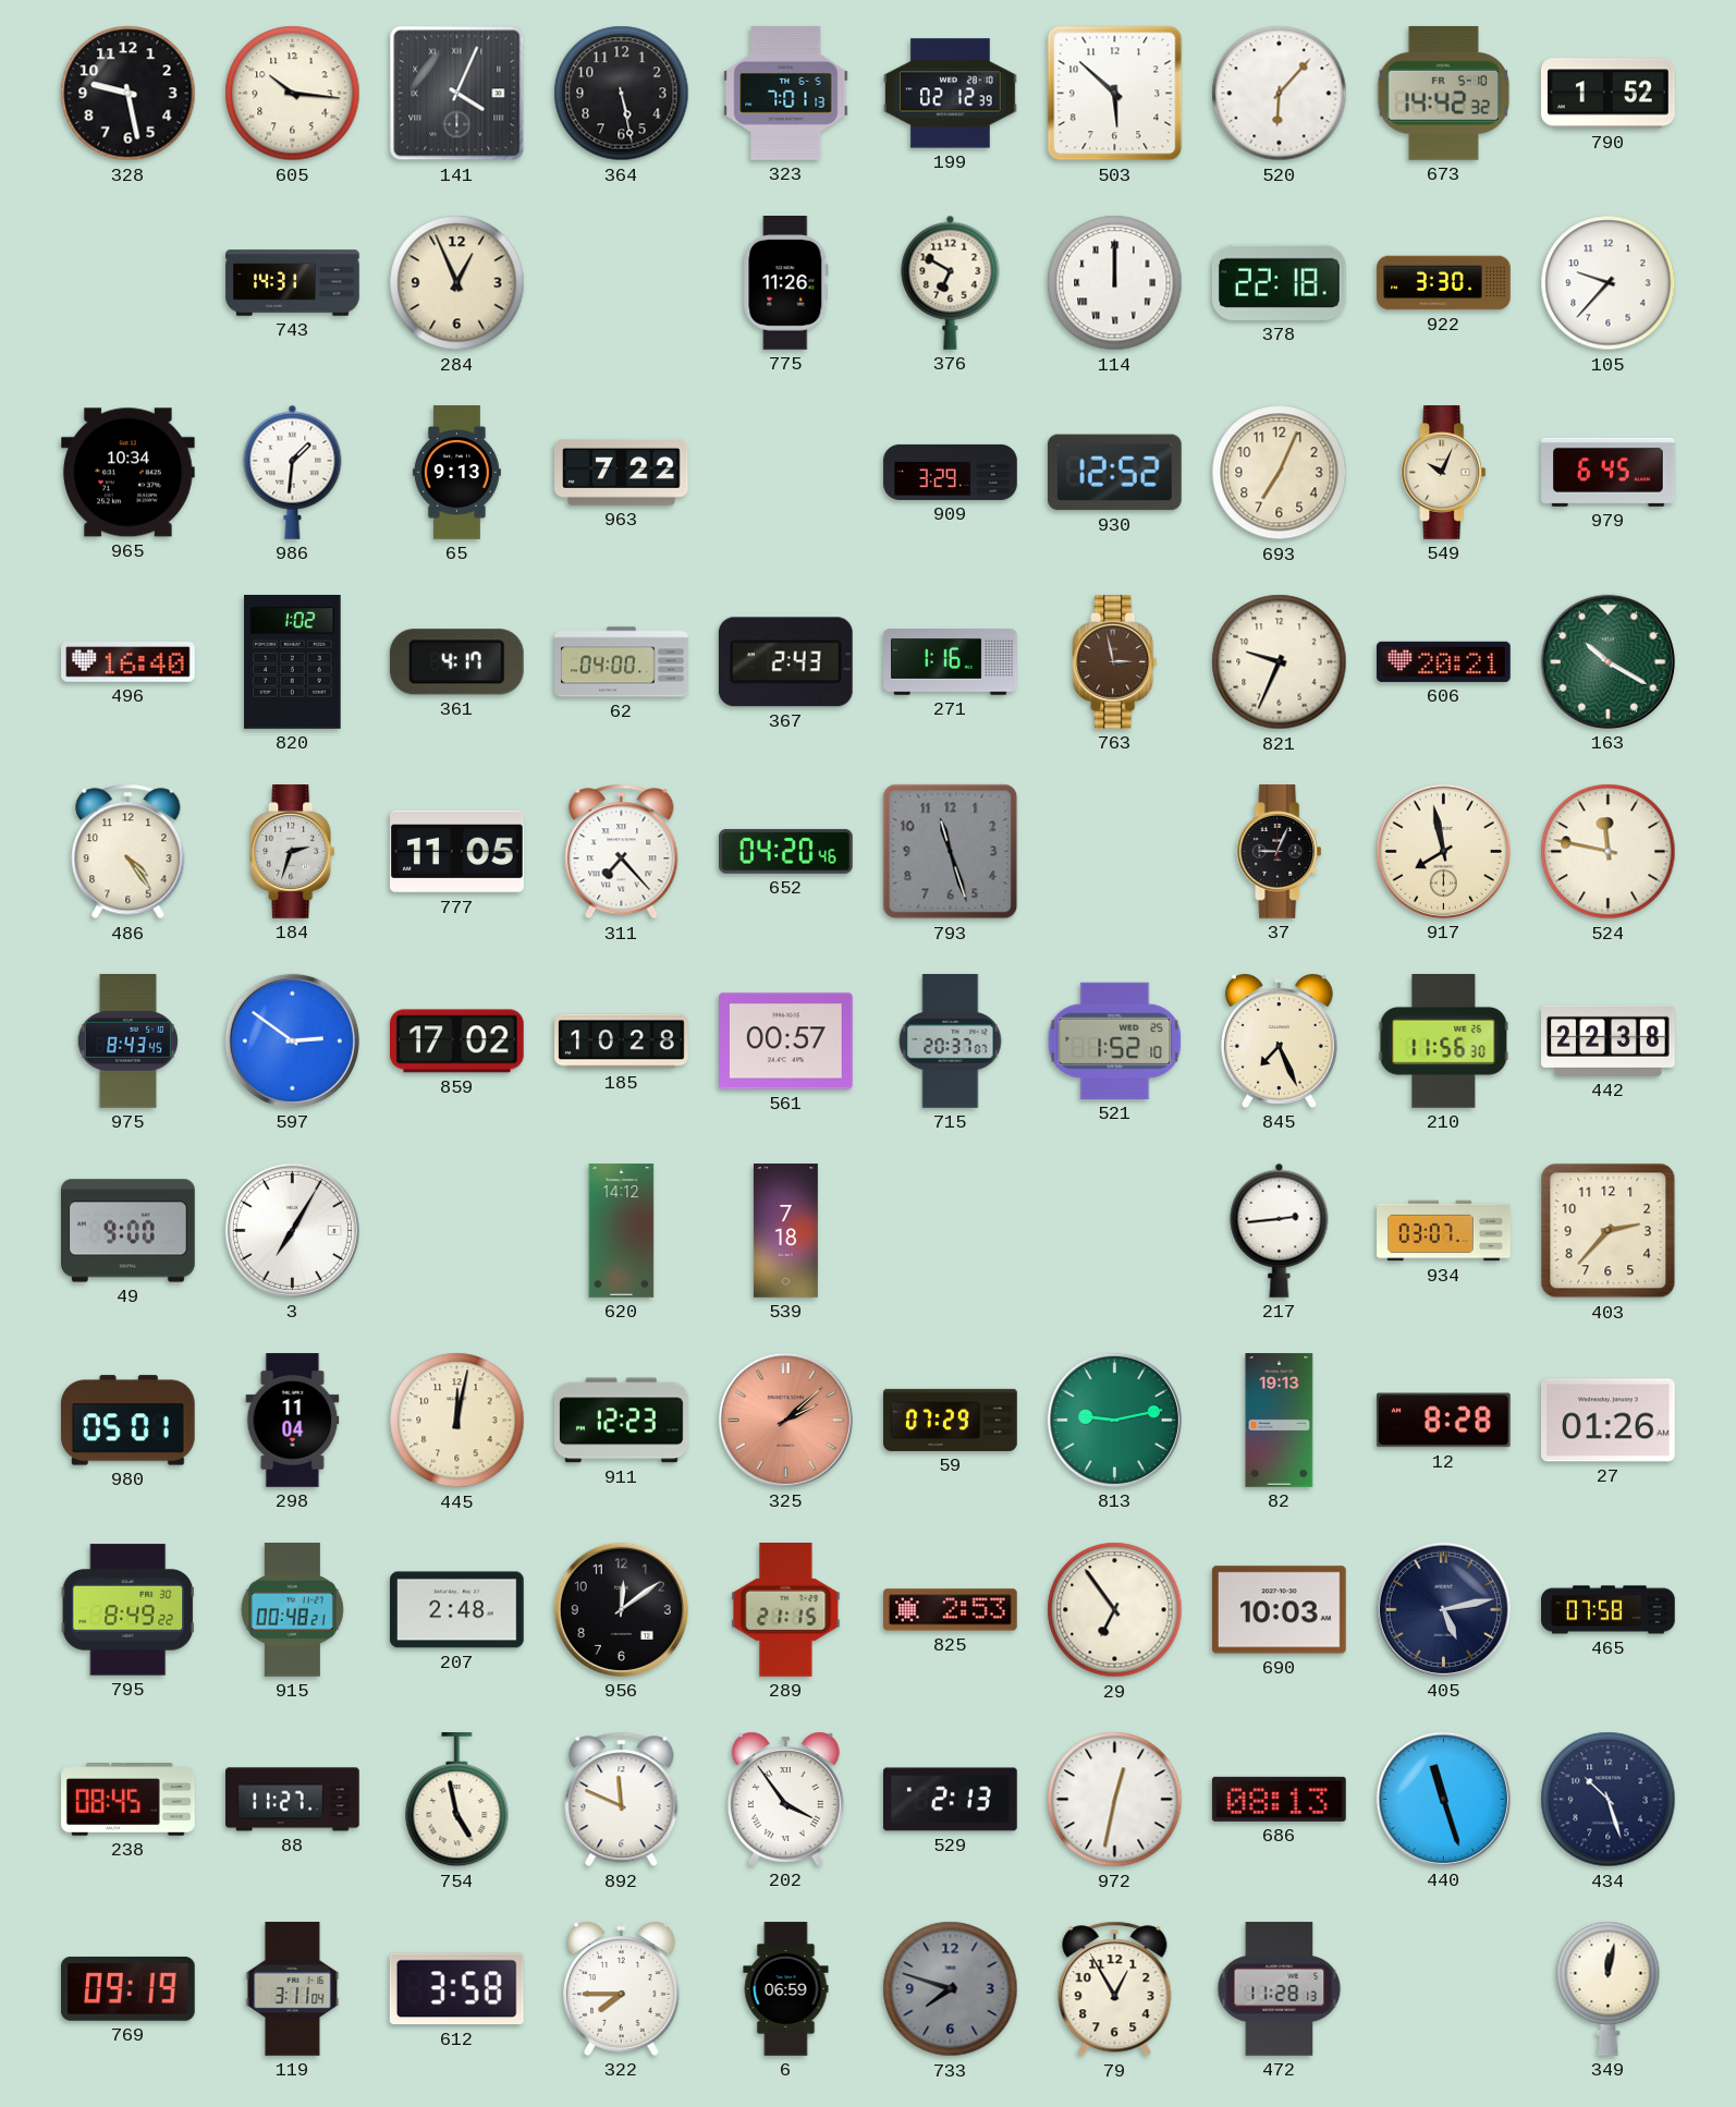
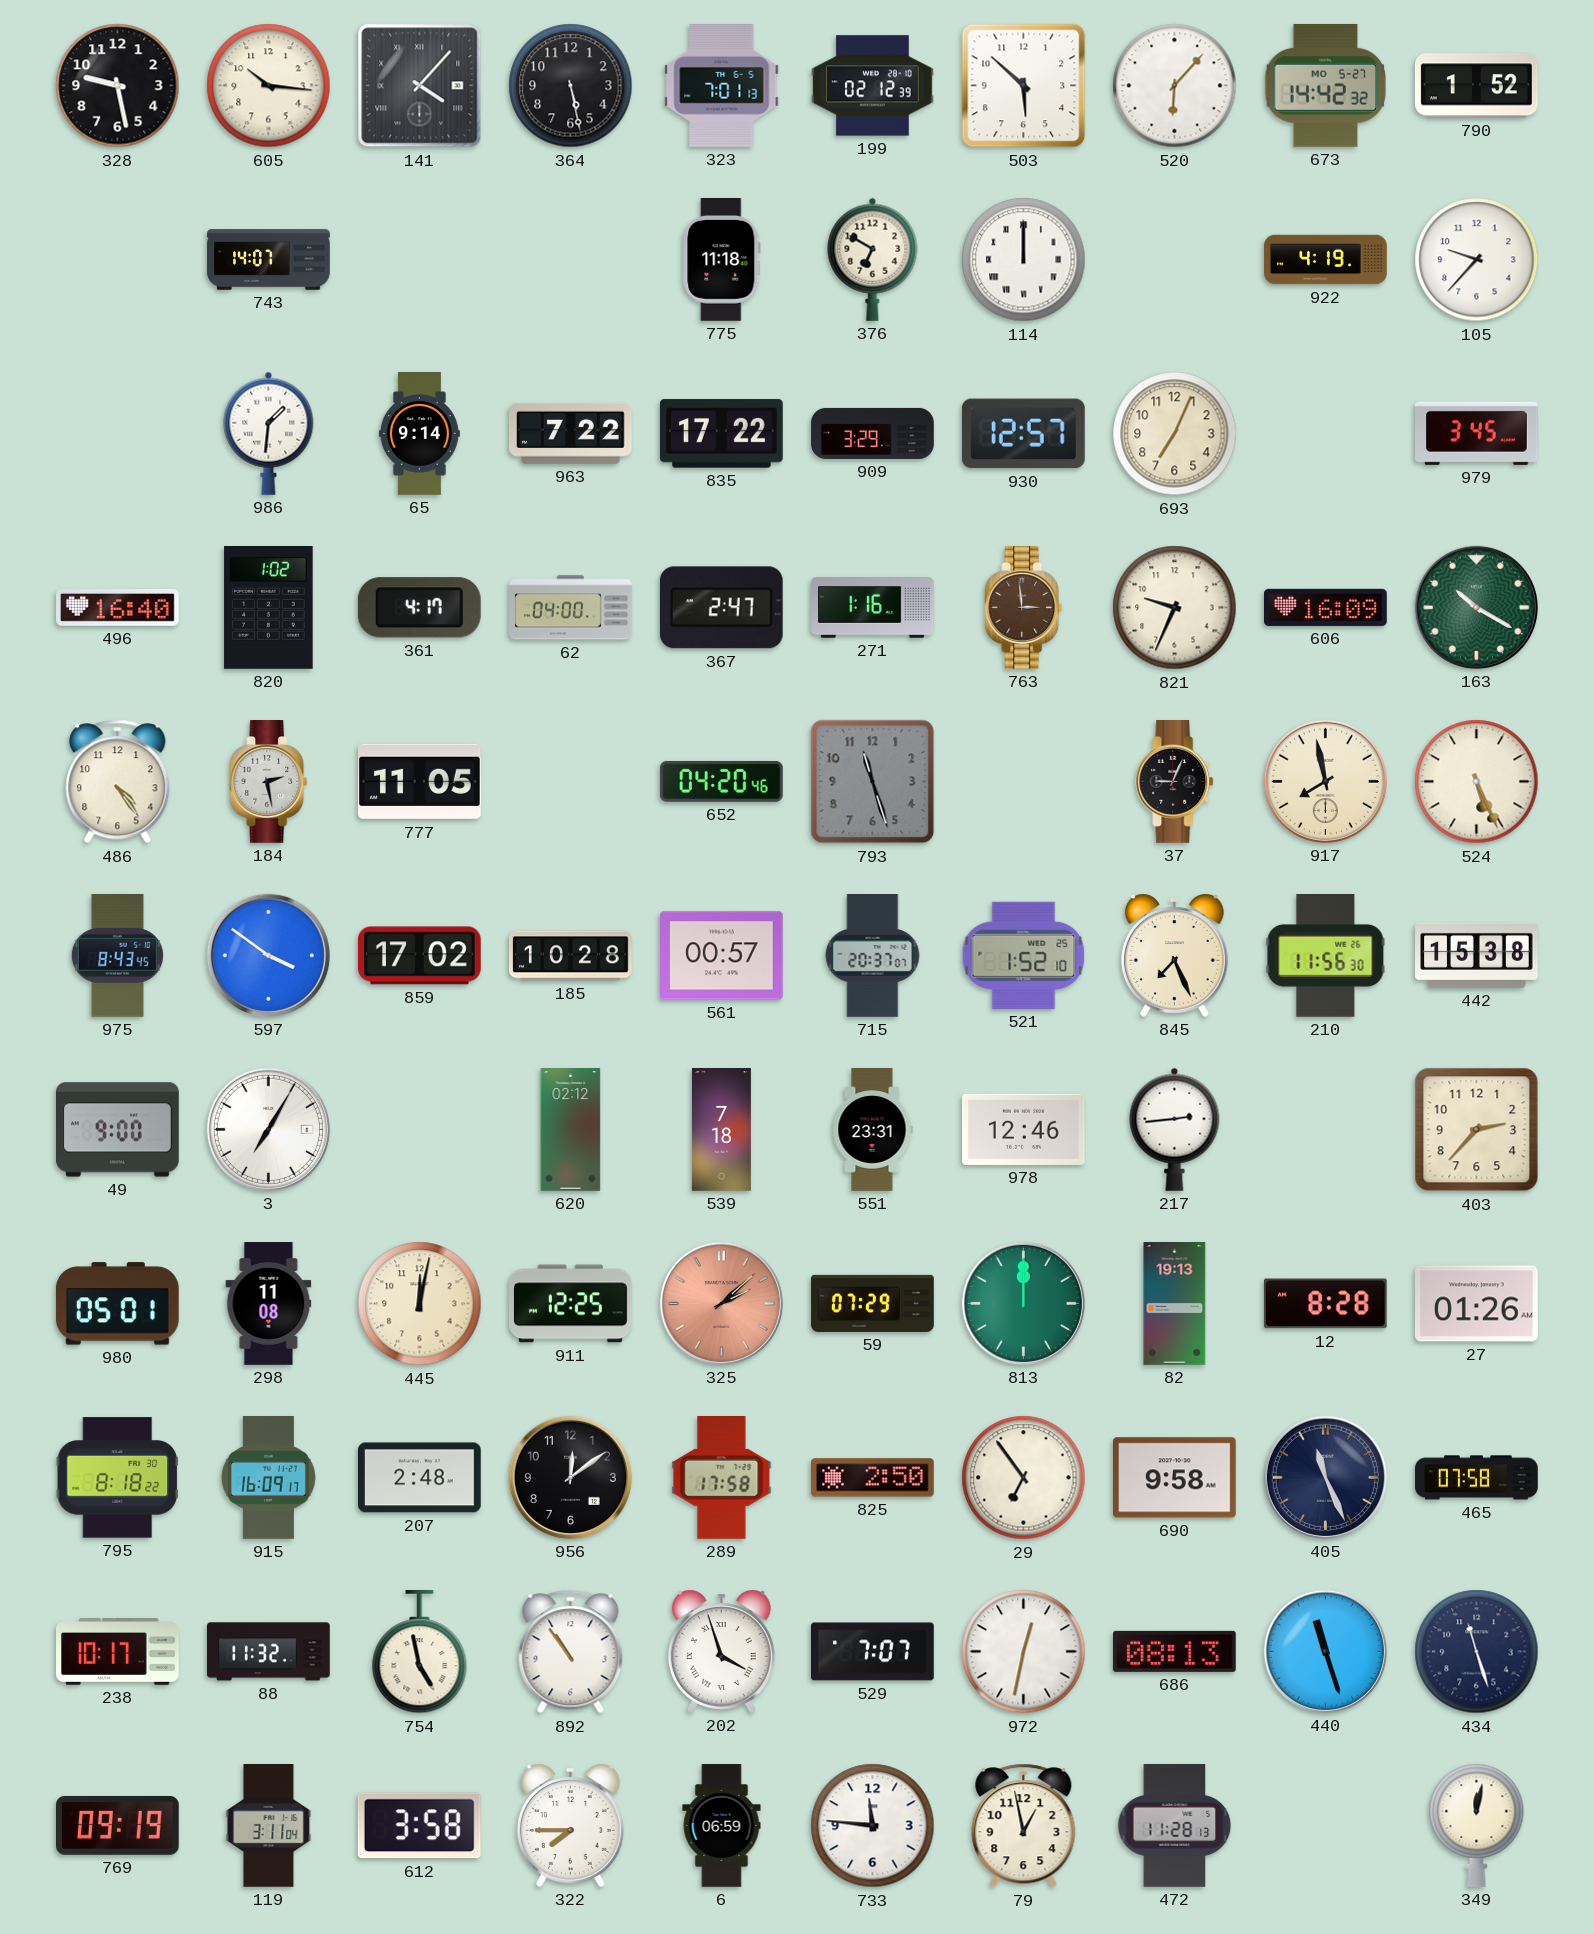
141: 4:04 -> 4:07 (420, 86)
673 date: FR 5-10 -> MO 5-27 (1326, 85)
743: 14:31 -> 14:07 (269, 260)
284: 12:56 -> none (457, 283)
775: 11:26 -> 11:18 (722, 260)
378: 22:18 -> none (1279, 282)
922: 3:30 -> 4:19 (1326, 260)
965: 10:34 -> none (129, 473)
65: 9:13 -> 9:14 (419, 434)
835: none -> 17:22 (722, 434)
930: 12:52 -> 12:57 (1023, 434)
549: 10:04 -> none (1444, 473)
979: 6:45 -> 3:45 (1477, 433)
367: 2:43 -> 2:47 (721, 608)
763: 2:58 -> 2:59 (1024, 608)
606: 20:21 -> 16:09 (1326, 607)
184: 2:33 -> 2:28 (269, 782)
311: 7:23 -> none (622, 852)
524: 11:47 -> 5:26 (1477, 782)
597: 2:51 -> 3:51 (268, 955)
442: 22:38 -> 15:38 (1477, 955)
620: 14:12 -> 02:12 (571, 1130)
551: none -> 23:31 (872, 1130)
978: none -> 12:46 (1024, 1129)
934: 03:07 -> none (1444, 1231)
298: 11:04 -> 11:08 (269, 1304)
911: 12:23 -> 12:25 (571, 1304)
813: 9:13 -> 12:00 (1023, 1303)
795: 8:49 -> 8:18 (117, 1478)
915: 00:48 -> 16:09 (268, 1478)
289: 21:15 -> 17:58 (722, 1478)
825: 2:53 -> 2:50 (873, 1478)
690: 10:03 -> 9:58 (1175, 1478)
405: 5:13 -> 11:26 (1325, 1477)
238: 08:45 -> 10:17 (118, 1652)
88: 11:27 -> 11:32 (269, 1652)
892: 11:49 -> 10:54 (571, 1652)
202: 3:54 -> 3:57 (721, 1651)
529: 2:13 -> 7:07 (873, 1652)
434: 10:27 -> 11:27 (1477, 1652)
733: 7:48 -> 11:46 (873, 1826)
733 dial: grey -> white (873, 1826)
79: 12:55 -> 12:58 (1024, 1826)
